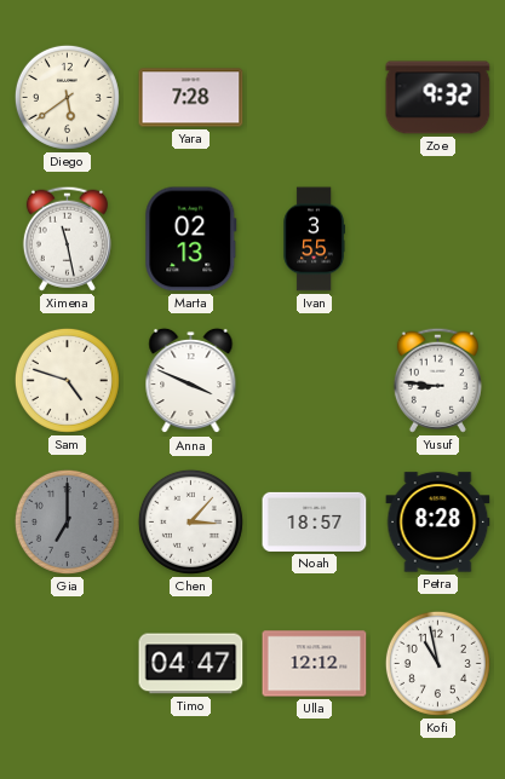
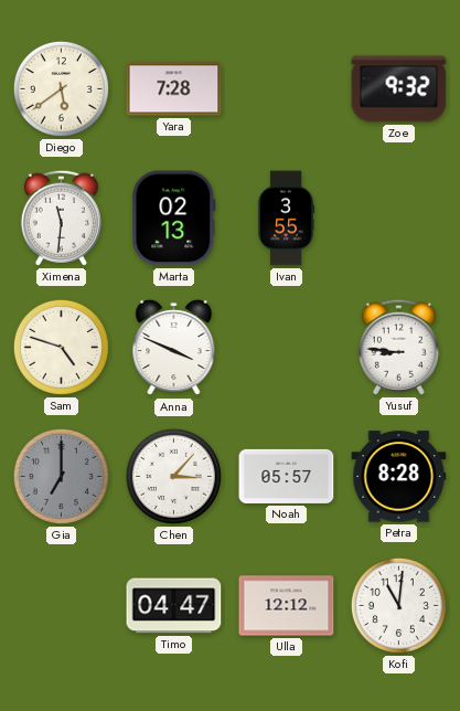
Ximena: 11:28 -> 11:31 (61, 217)
Noah: 18:57 -> 05:57 (287, 476)
Kofi: 10:58 -> 11:01 (398, 605)
